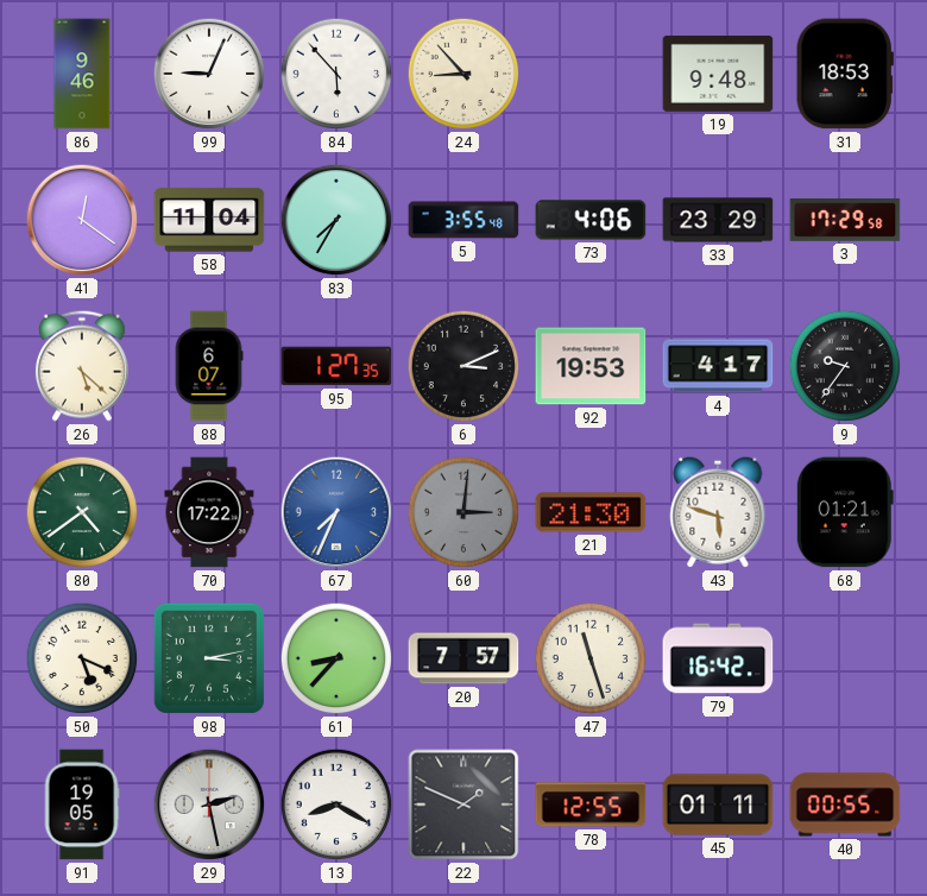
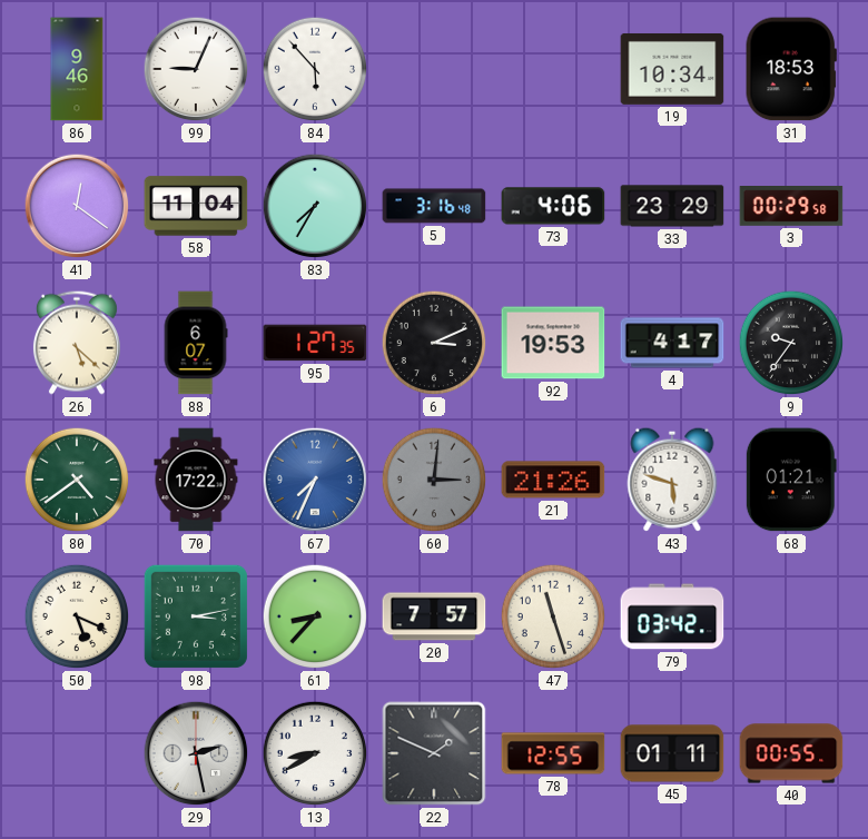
24: 8:53 -> none (463, 74)
19: 9:48 -> 10:34 (672, 69)
5: 3:55 -> 3:16 (434, 206)
3: 17:29 -> 00:29 (791, 207)
21: 21:30 -> 21:26 (553, 480)
79: 16:42 -> 03:42 (672, 616)
91: 19:05 -> none (82, 804)
13: 8:20 -> 8:40 (315, 753)
